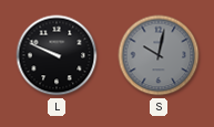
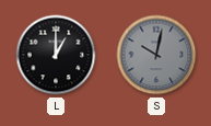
L: 9:49 -> 1:00 (56, 55)
